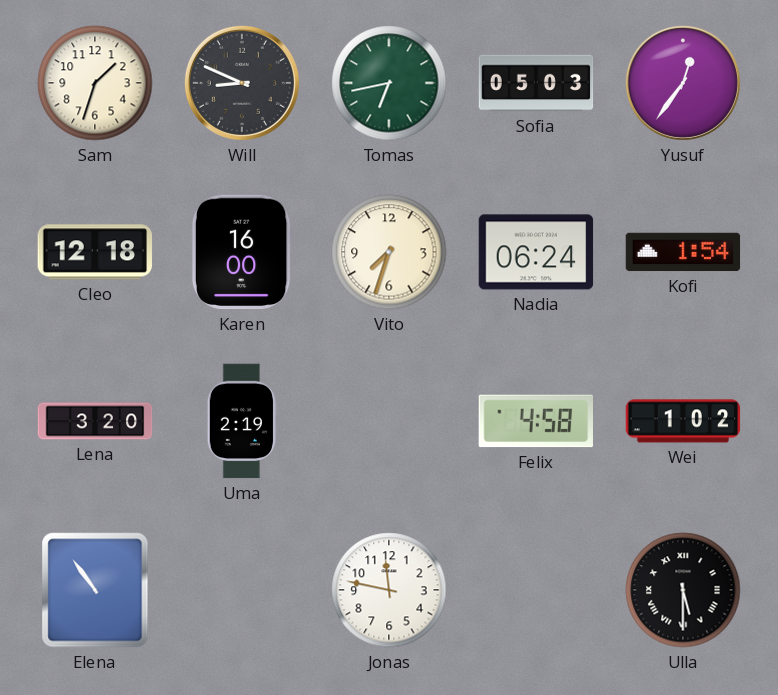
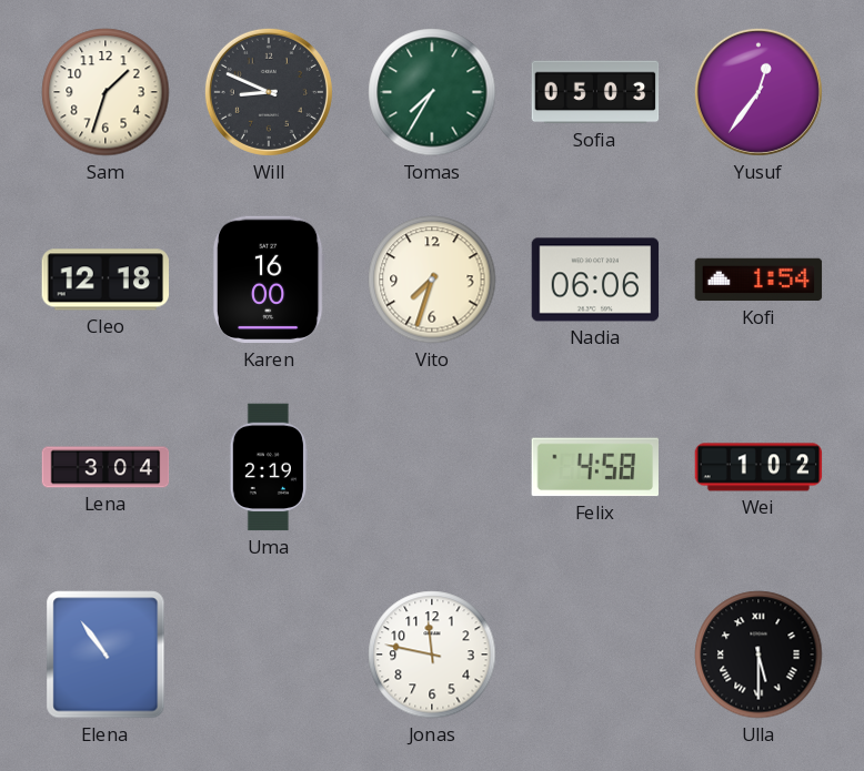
Tomas: 6:43 -> 7:35 (432, 92)
Nadia: 06:24 -> 06:06 (595, 280)
Lena: 3:20 -> 3:04 (106, 467)
